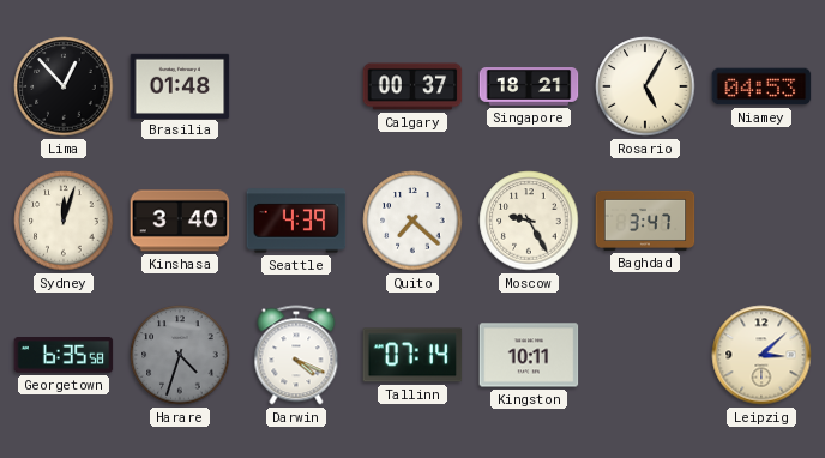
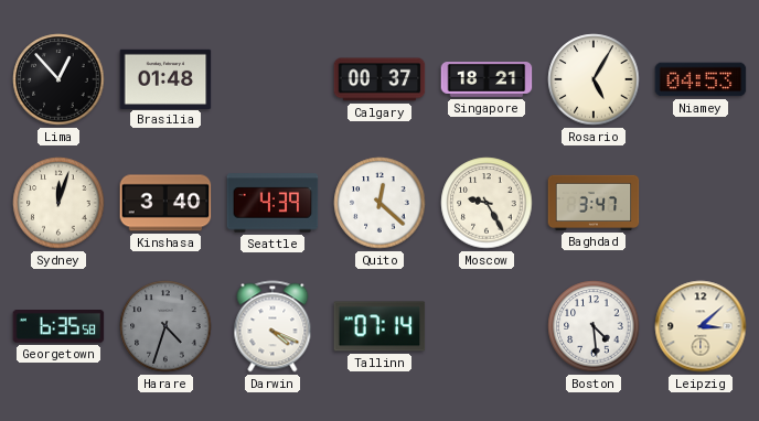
Quito: 7:22 -> 12:22 (379, 203)
Kingston: 10:11 -> none (529, 355)
Boston: none -> 4:29 (594, 326)
